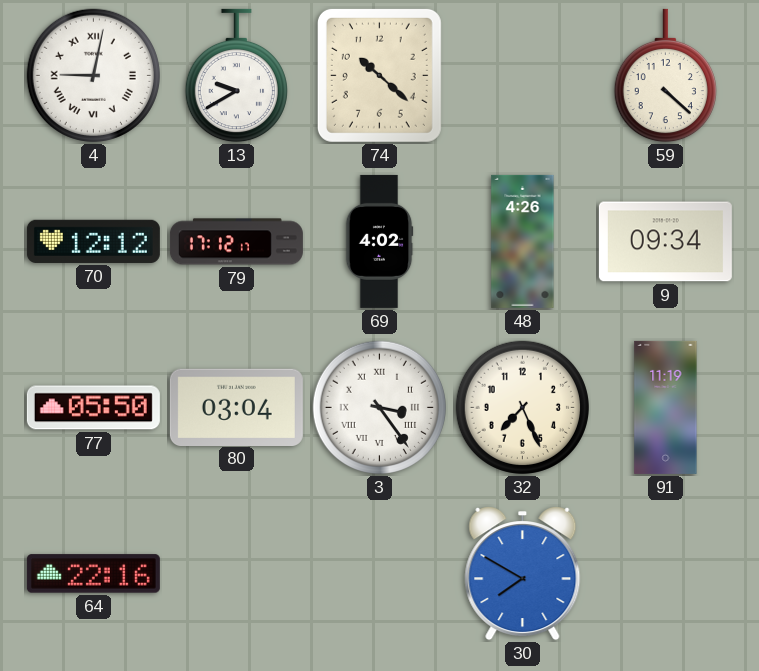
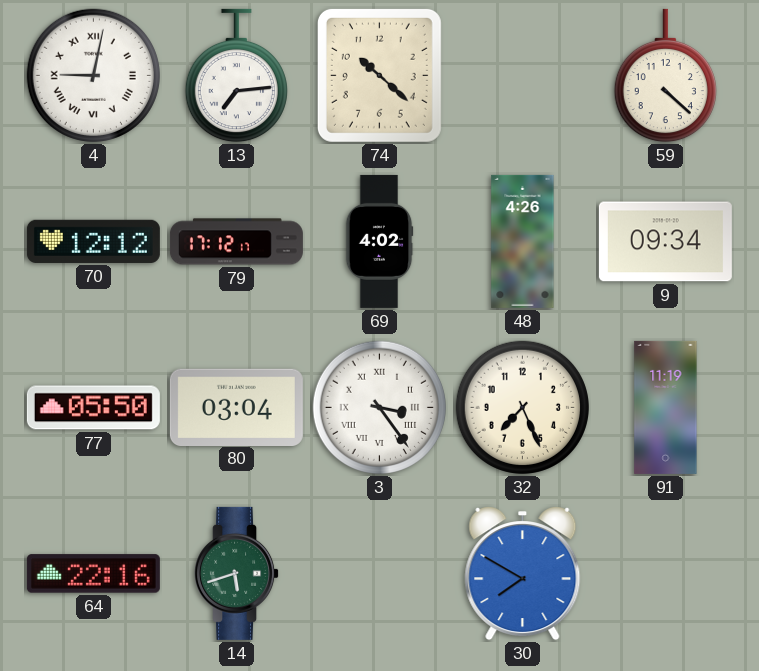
13: 9:40 -> 7:14 (236, 76)
14: none -> 5:42 (237, 573)
